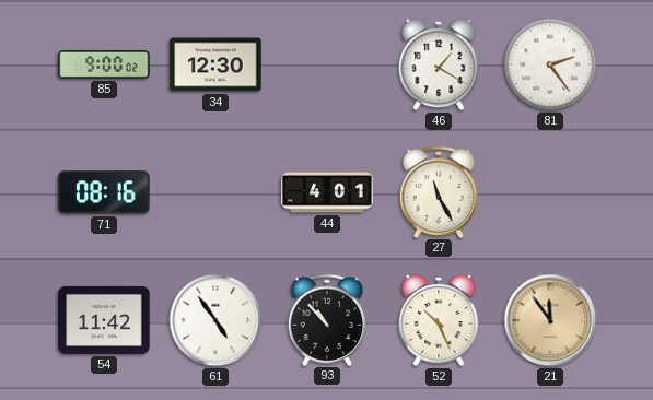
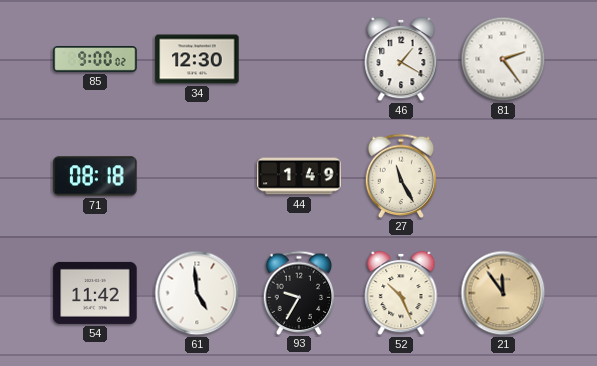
71: 08:16 -> 08:18 (95, 176)
44: 4:01 -> 1:49 (299, 176)
61: 4:54 -> 4:59 (197, 293)
93: 10:53 -> 9:35 (299, 292)
